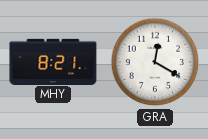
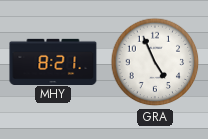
GRA: 12:20 -> 4:56 (155, 62)
